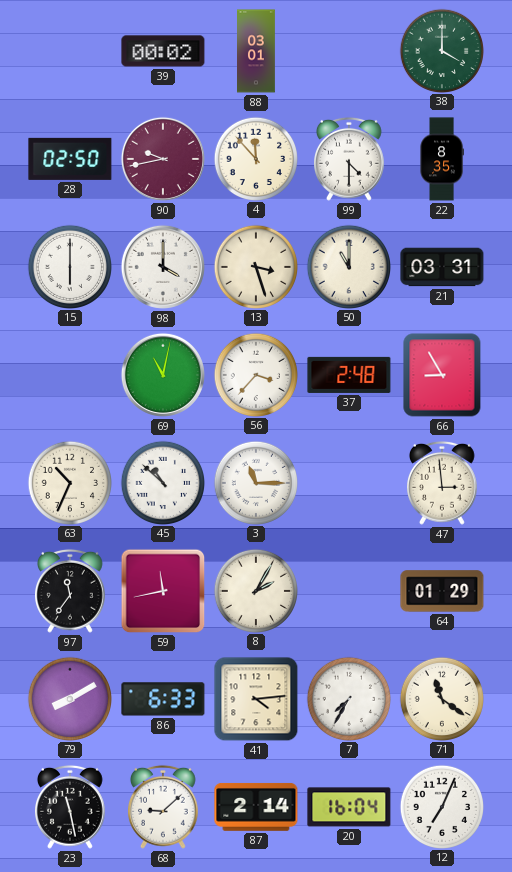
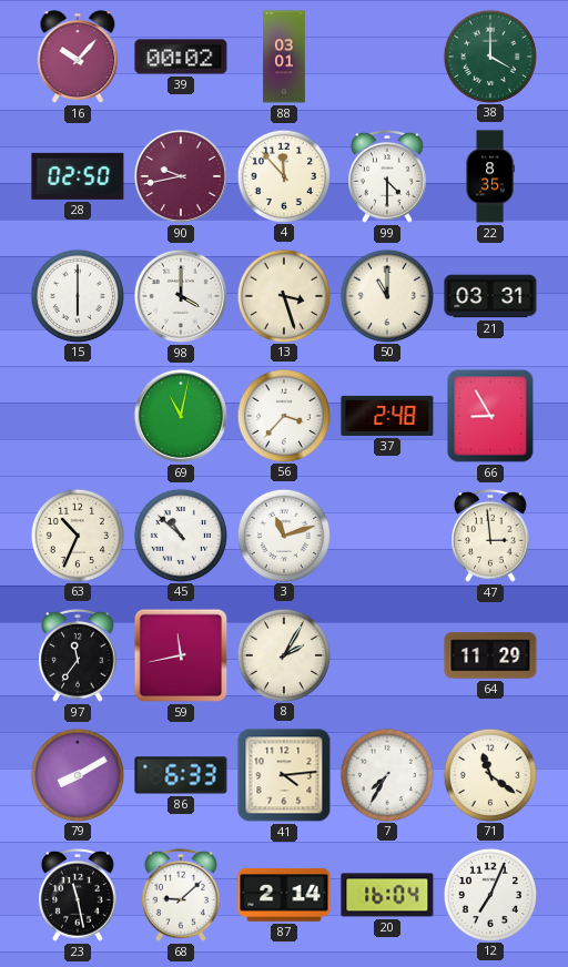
16: none -> 10:07 (78, 57)
3: 11:15 -> 11:12 (283, 535)
64: 01:29 -> 11:29 (490, 655)
